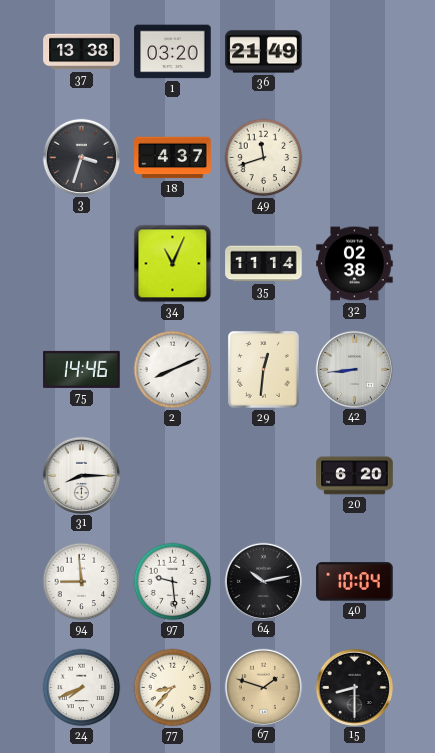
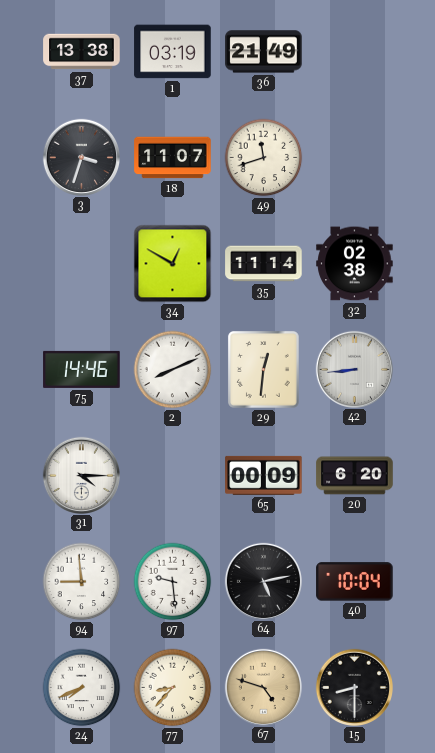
1: 03:20 -> 03:19 (173, 52)
18: 4:37 -> 11:07 (173, 158)
34: 11:04 -> 12:50 (173, 264)
31: 8:15 -> 4:15 (81, 475)
65: none -> 00:09 (264, 475)
64: 10:13 -> 5:13 (263, 581)
67: 1:48 -> 4:48 (263, 687)
